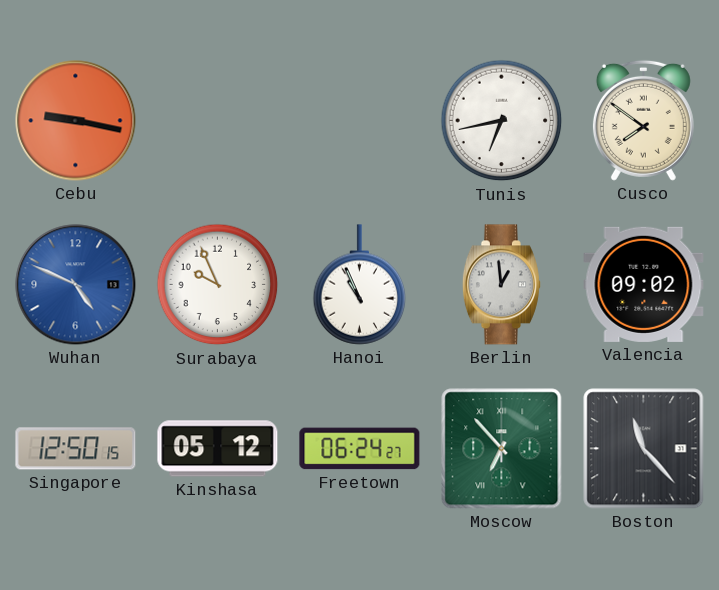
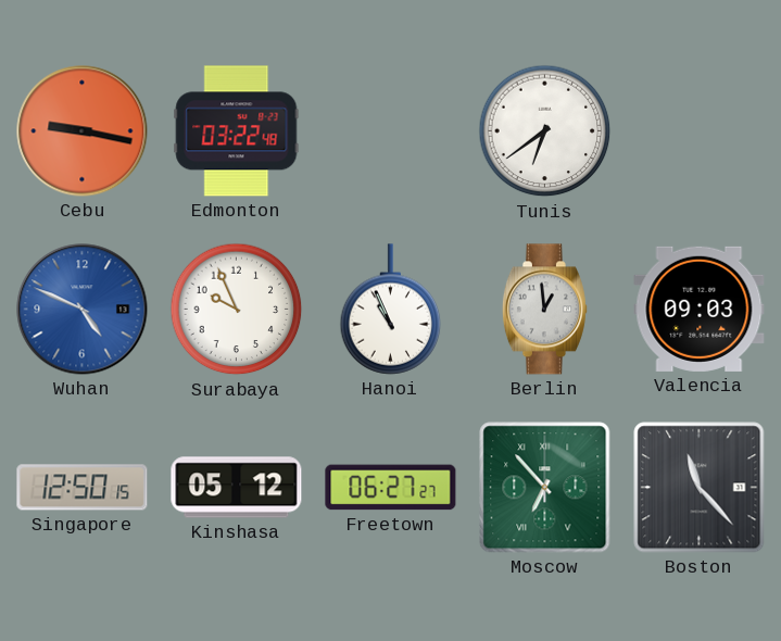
Edmonton: none -> 03:22 (237, 131)
Tunis: 6:43 -> 6:39 (545, 131)
Cusco: 7:51 -> none (643, 120)
Valencia: 09:02 -> 09:03 (700, 309)
Freetown: 06:24 -> 06:27 (391, 488)
